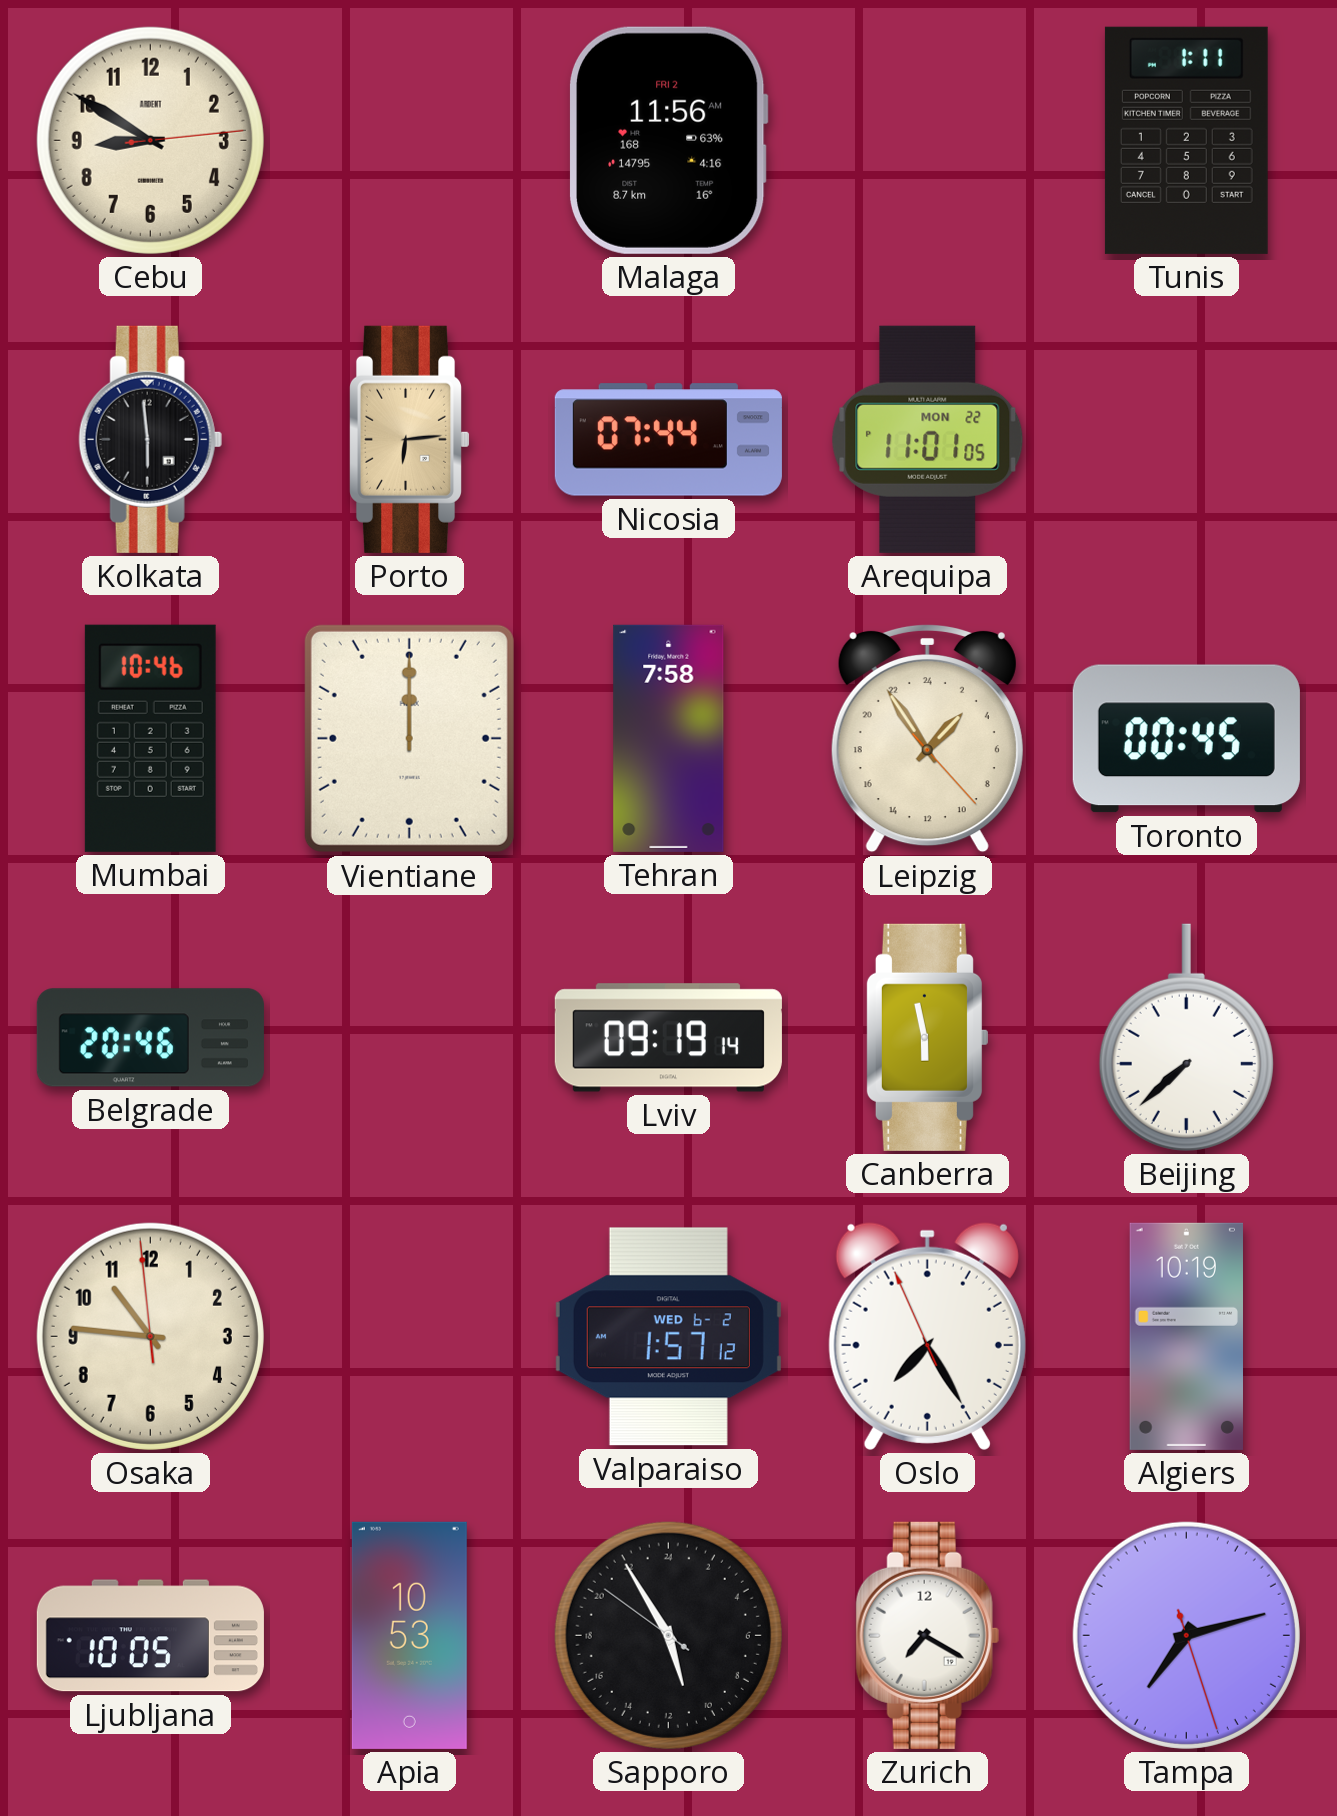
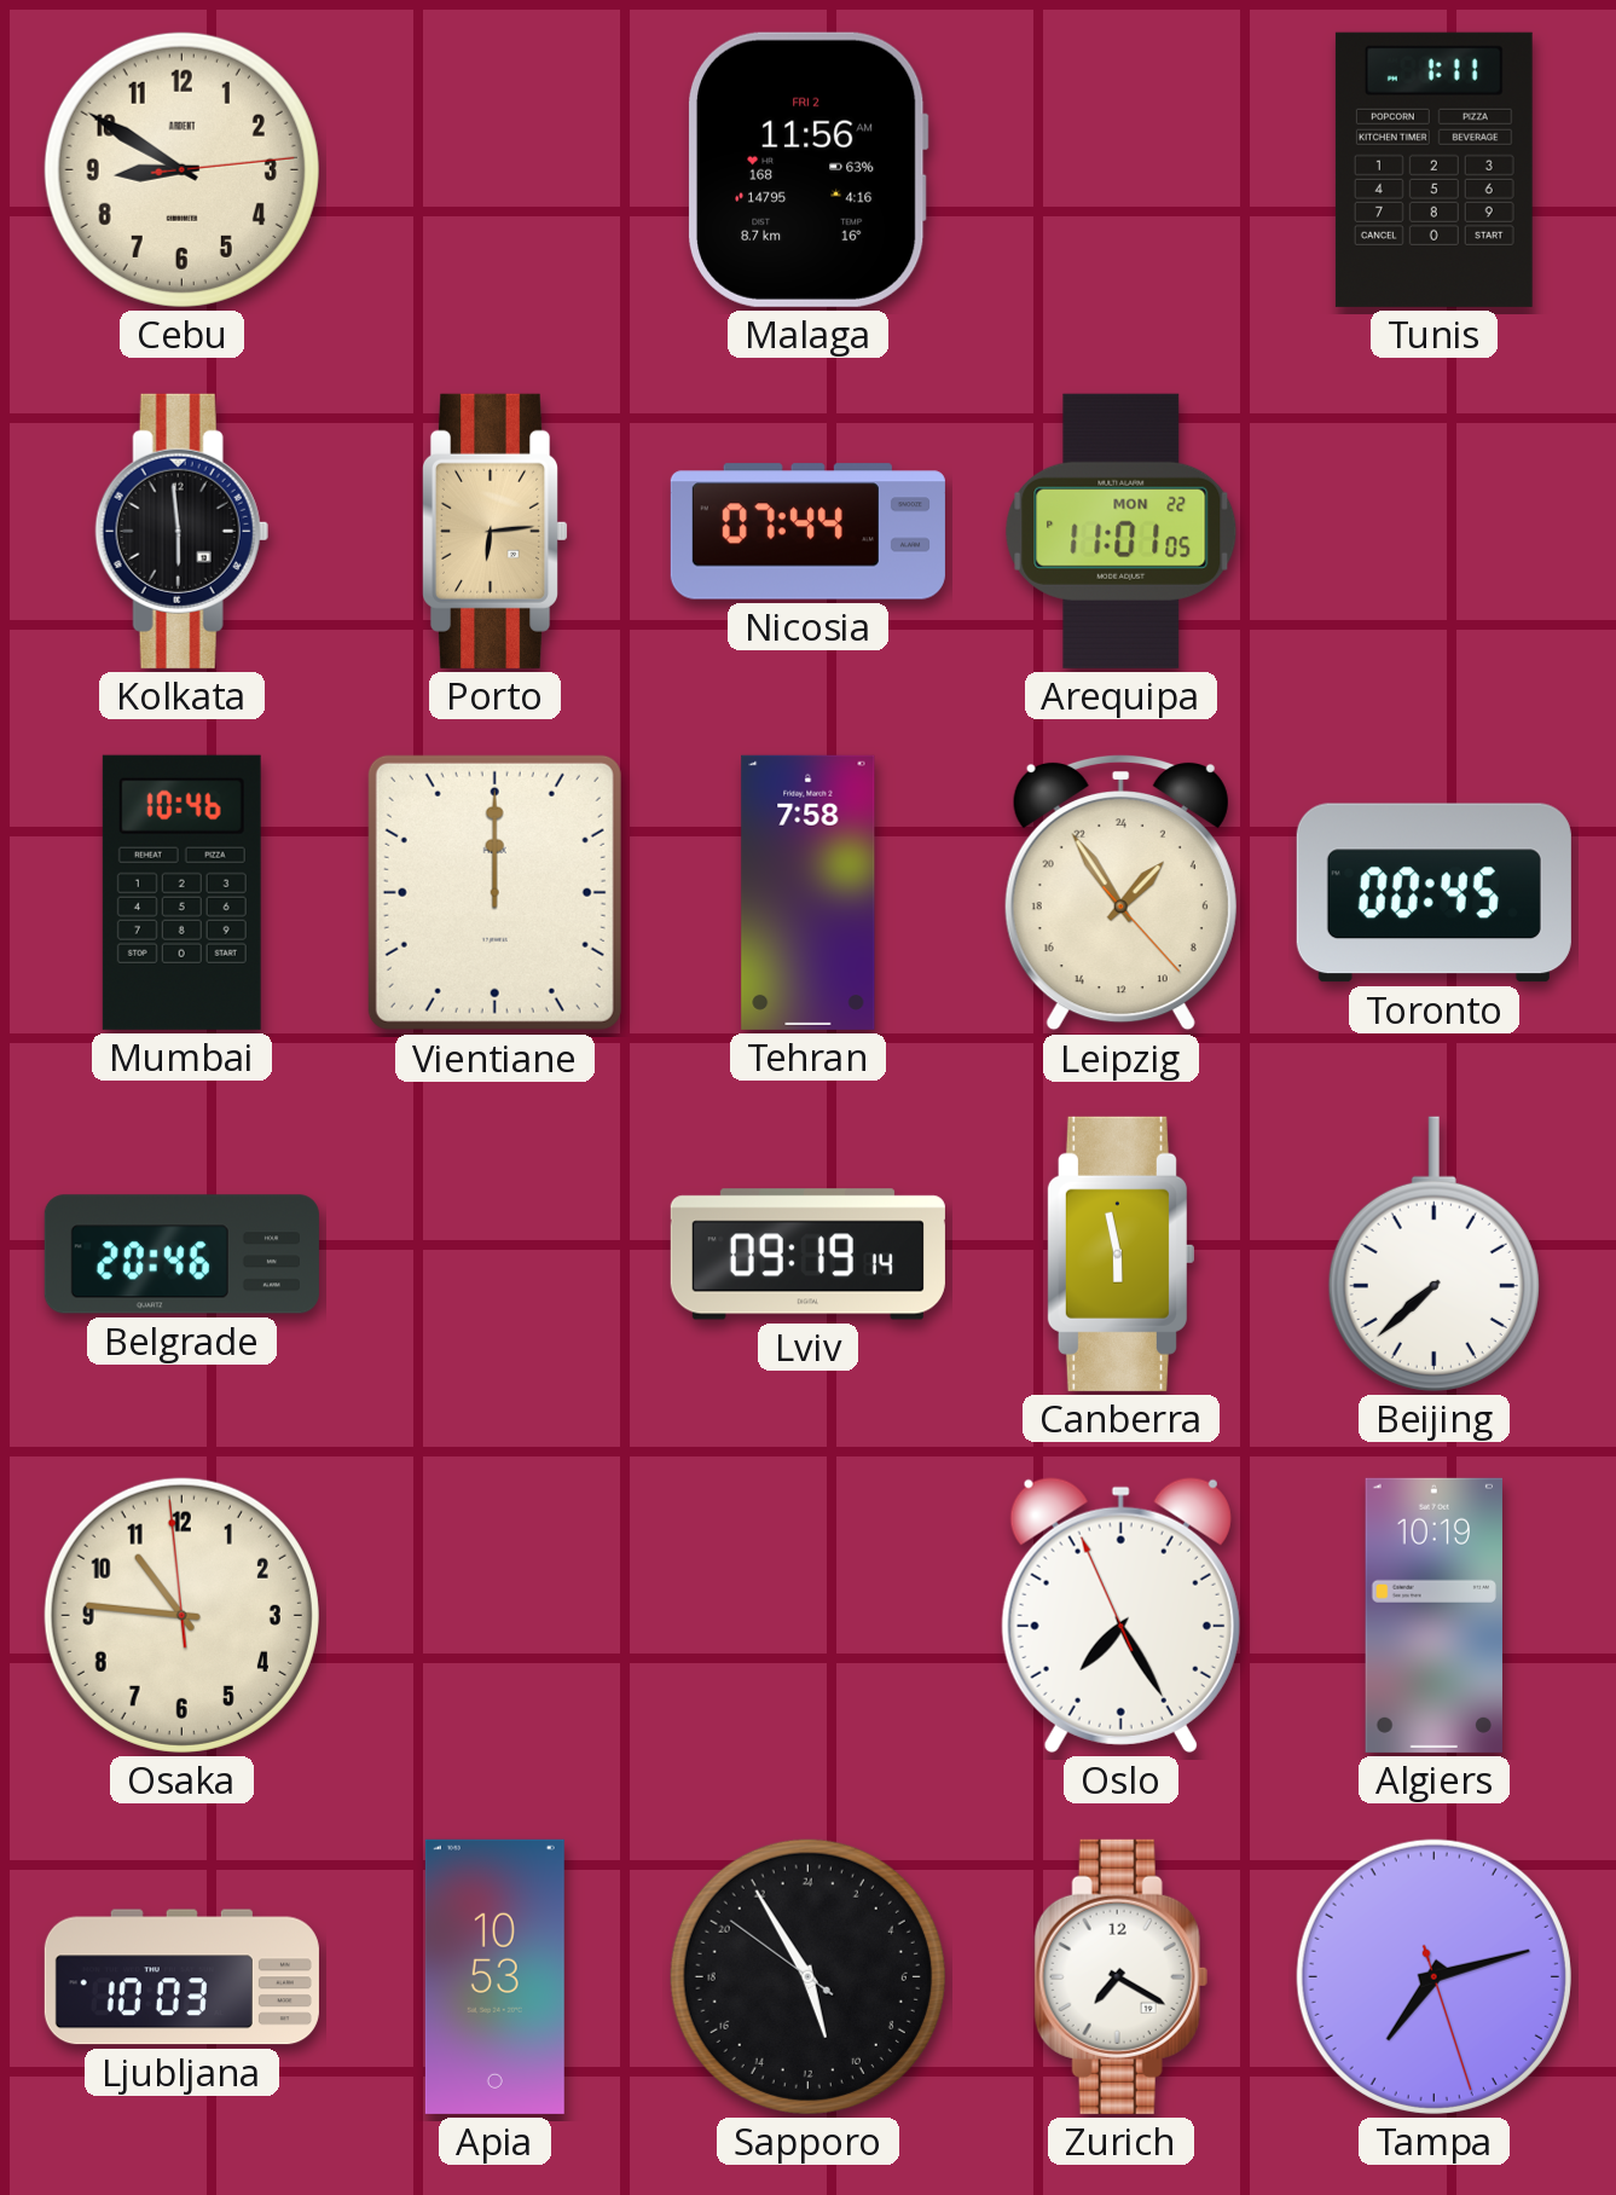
Valparaiso: 1:57 -> none (668, 1337)
Ljubljana: 10:05 -> 10:03 (181, 1977)
